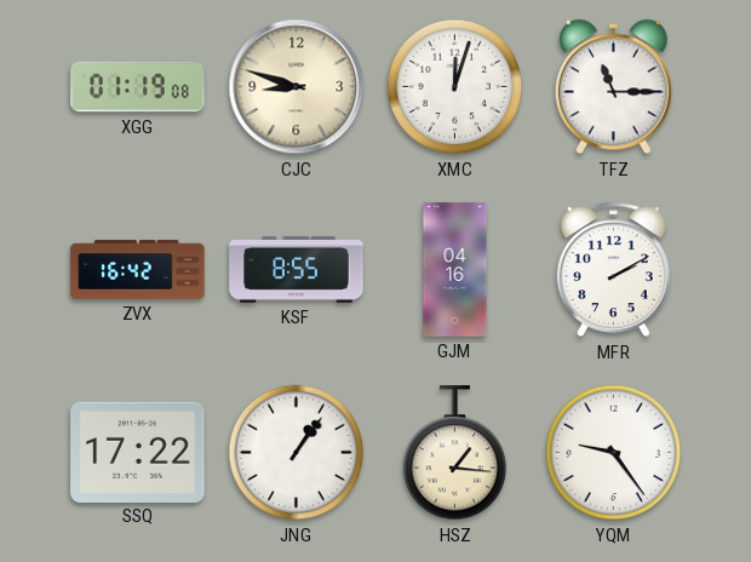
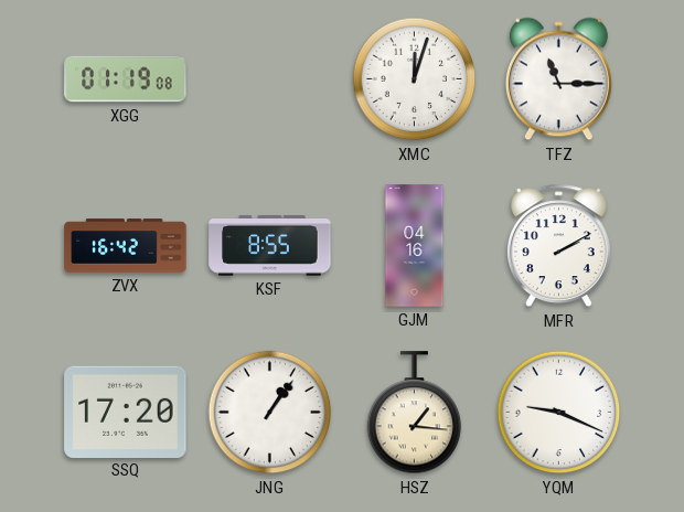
CJC: 8:48 -> none (297, 87)
SSQ: 17:22 -> 17:20 (126, 412)
YQM: 9:24 -> 9:19 (559, 413)
